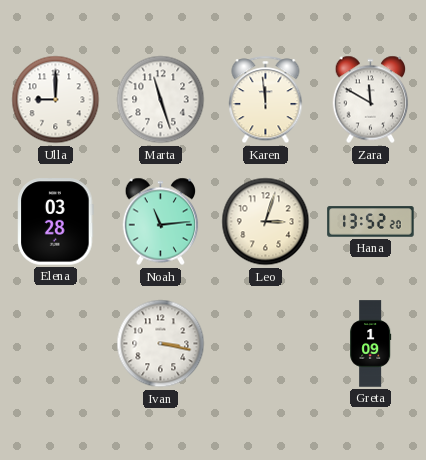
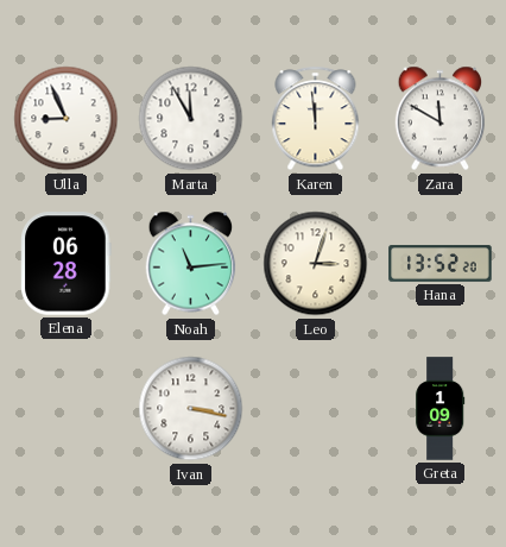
Ulla: 9:00 -> 8:56 (67, 119)
Marta: 11:27 -> 11:55 (191, 119)
Elena: 03:28 -> 06:28 (67, 264)
